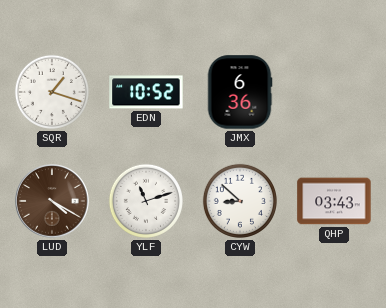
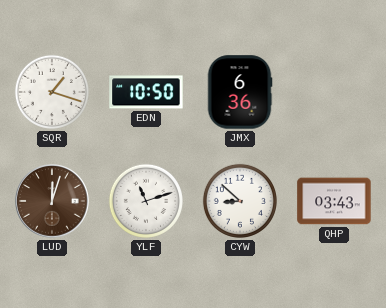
EDN: 10:52 -> 10:50 (146, 92)
LUD: 4:20 -> 12:03 (52, 201)
